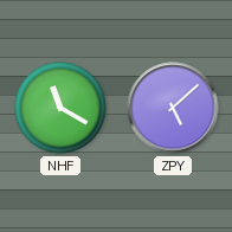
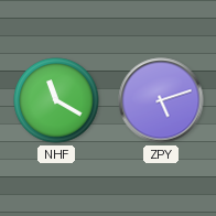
ZPY: 5:08 -> 5:12 (161, 100)
